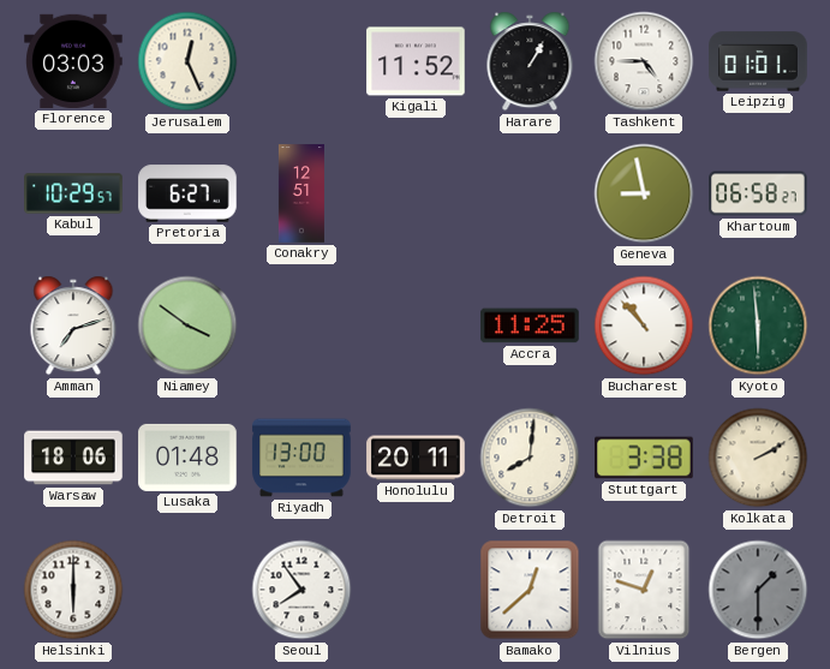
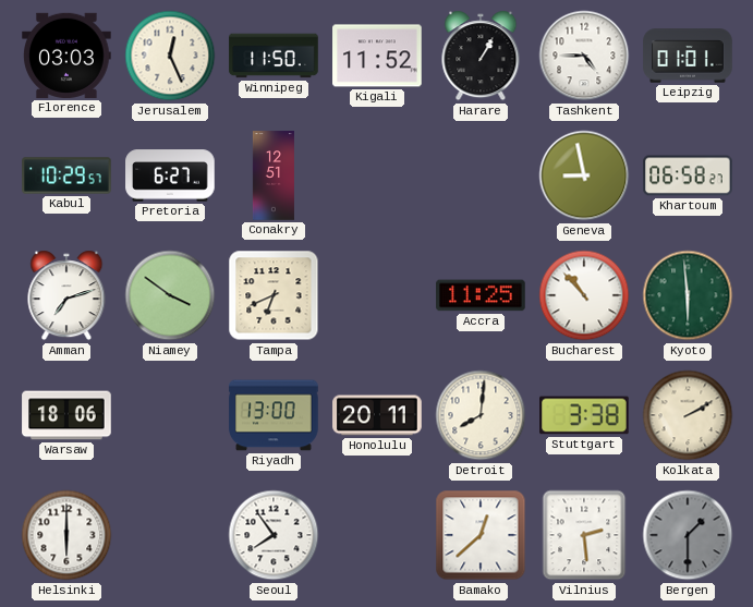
Winnipeg: none -> 11:50 (274, 56)
Tampa: none -> 6:41 (274, 295)
Lusaka: 01:48 -> none (187, 458)
Vilnius: 12:48 -> 2:29 (584, 535)
